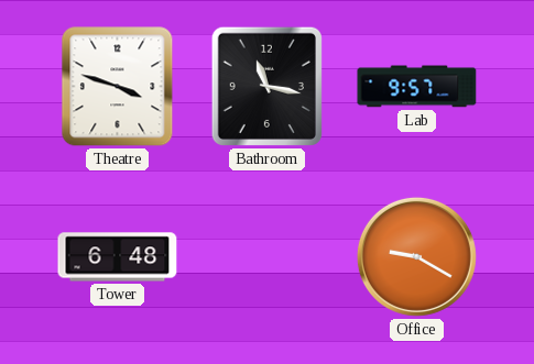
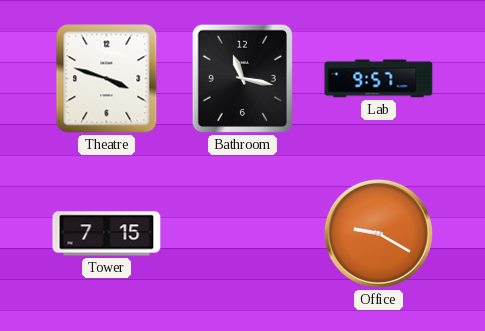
Tower: 6:48 -> 7:15 (107, 234)
